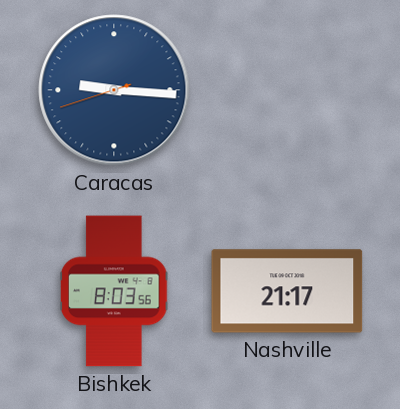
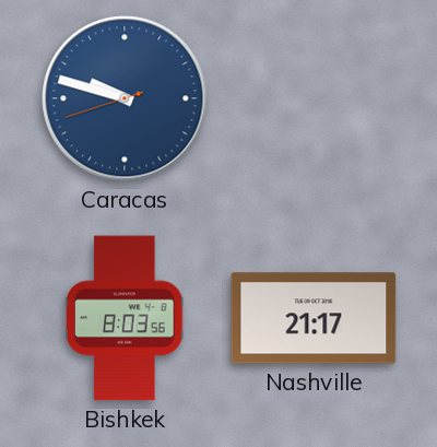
Caracas: 9:15 -> 9:47 (125, 98)
